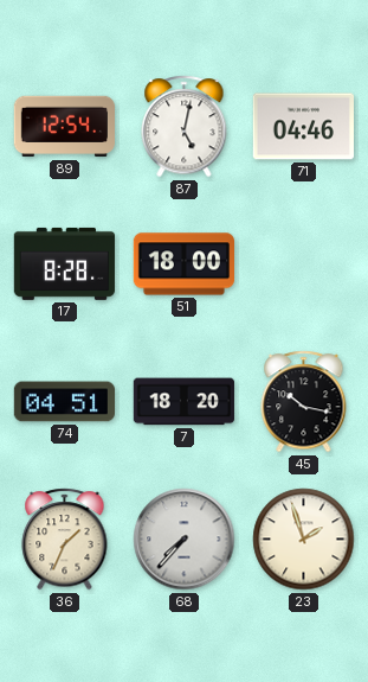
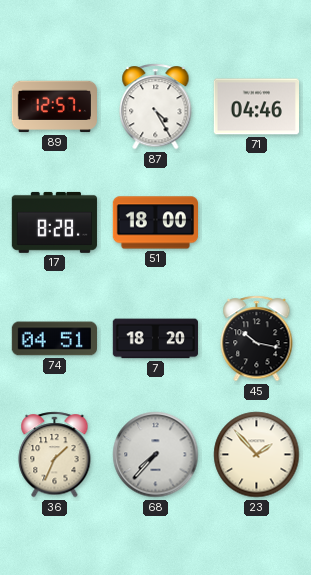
89: 12:54 -> 12:57 (54, 107)
87: 5:02 -> 4:25 (156, 107)
23: 1:57 -> 1:53 (257, 455)
